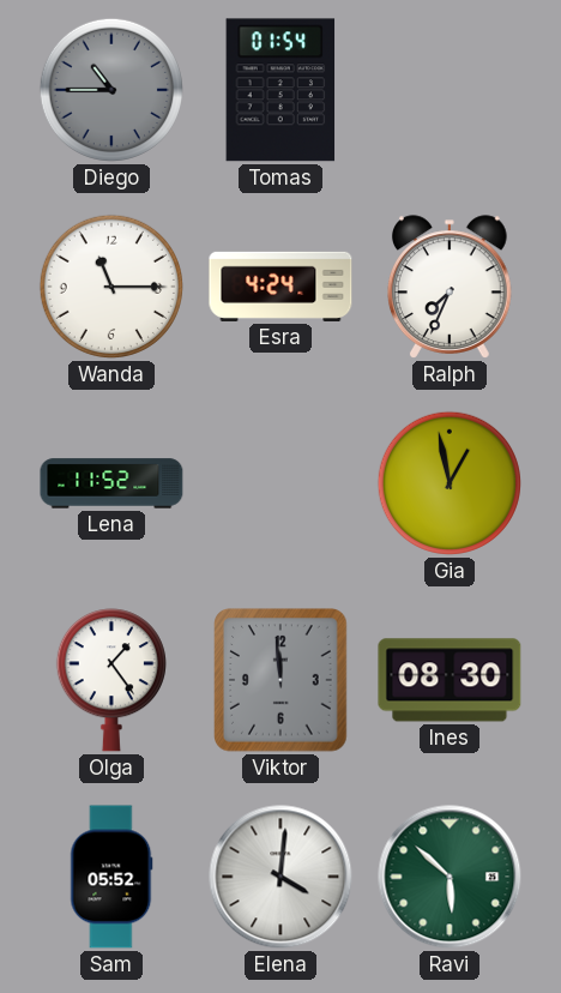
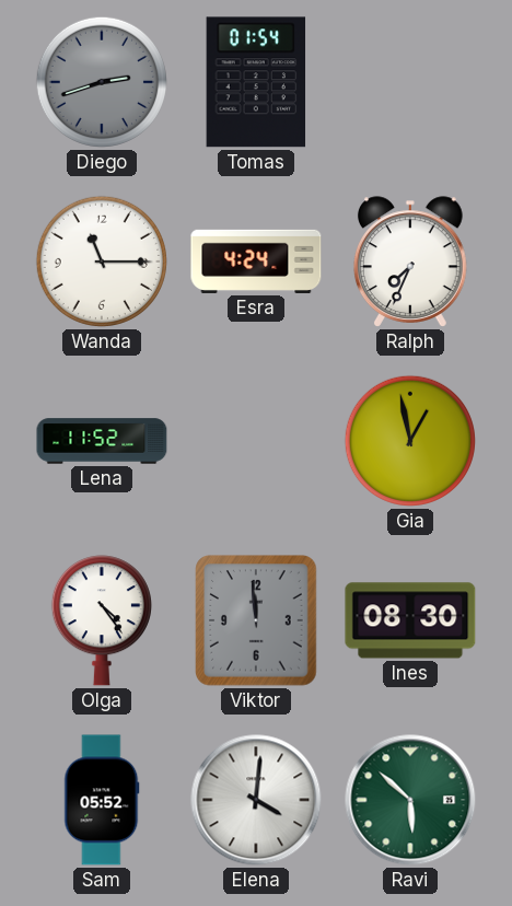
Diego: 10:45 -> 2:42 (102, 82)
Olga: 1:24 -> 4:24 (102, 620)
